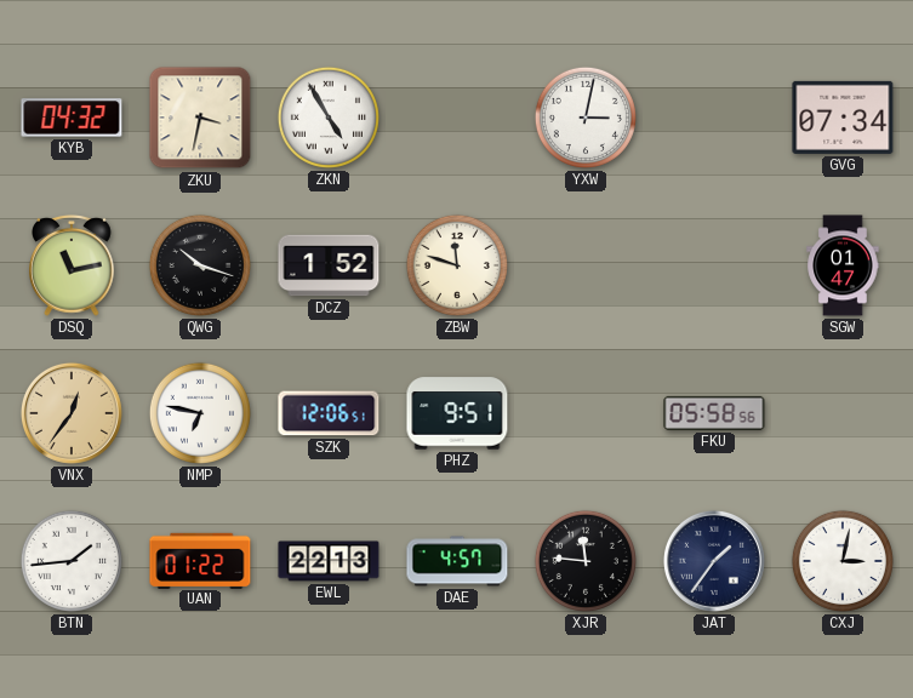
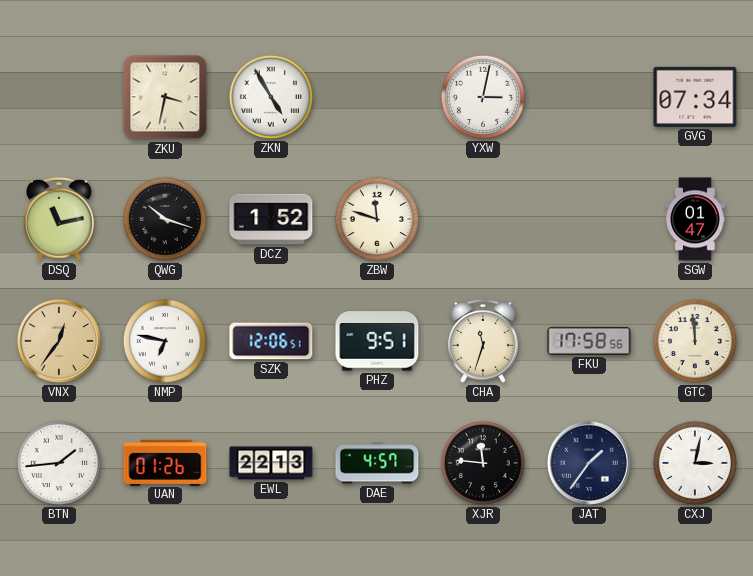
KYB: 04:32 -> none (72, 118)
CHA: none -> 11:33 (483, 341)
FKU: 05:58 -> 17:58 (589, 341)
GTC: none -> 11:59 (695, 341)
UAN: 01:22 -> 01:26 (165, 462)
